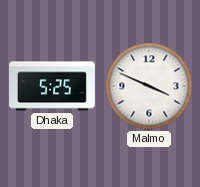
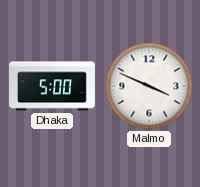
Dhaka: 5:25 -> 5:00 (52, 86)
